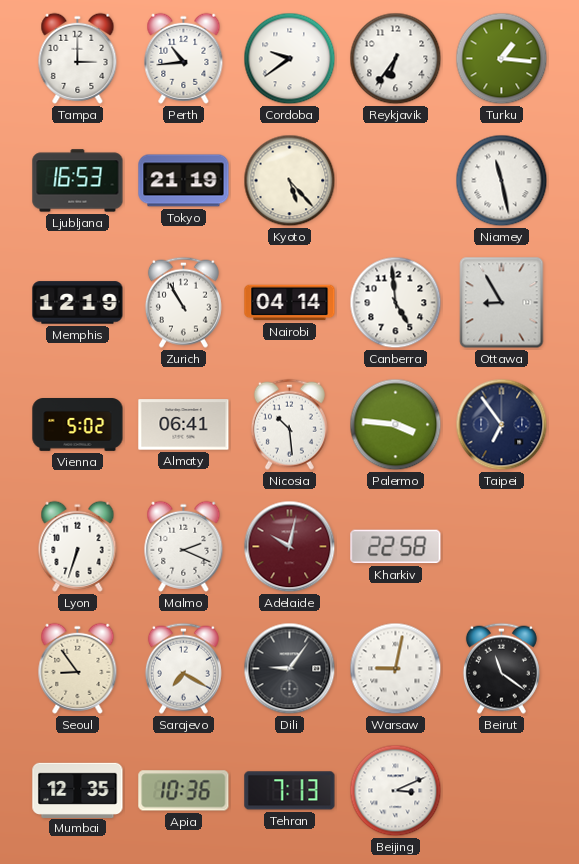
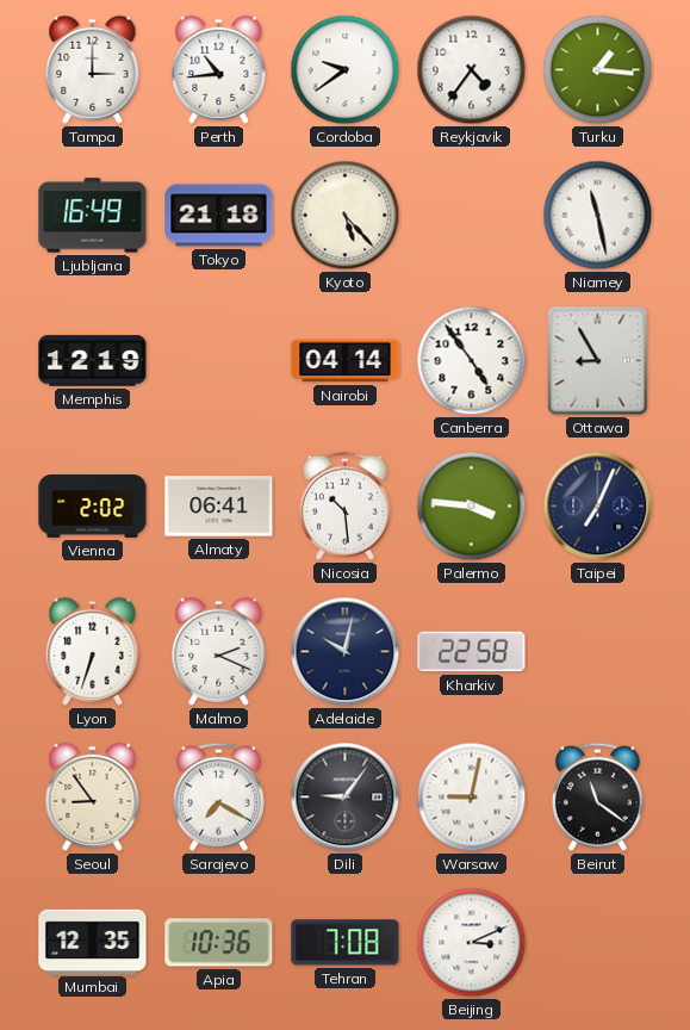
Reykjavik: 6:36 -> 4:36 (472, 70)
Ljubljana: 16:53 -> 16:49 (93, 216)
Tokyo: 21:19 -> 21:18 (219, 216)
Zurich: 10:55 -> none (183, 302)
Canberra: 4:59 -> 4:54 (472, 361)
Vienna: 5:02 -> 2:02 (93, 507)
Taipei: 6:54 -> 7:04 (598, 507)
Adelaide dial: burgundy -> navy (346, 652)
Tehran: 7:13 -> 7:08 (346, 943)
